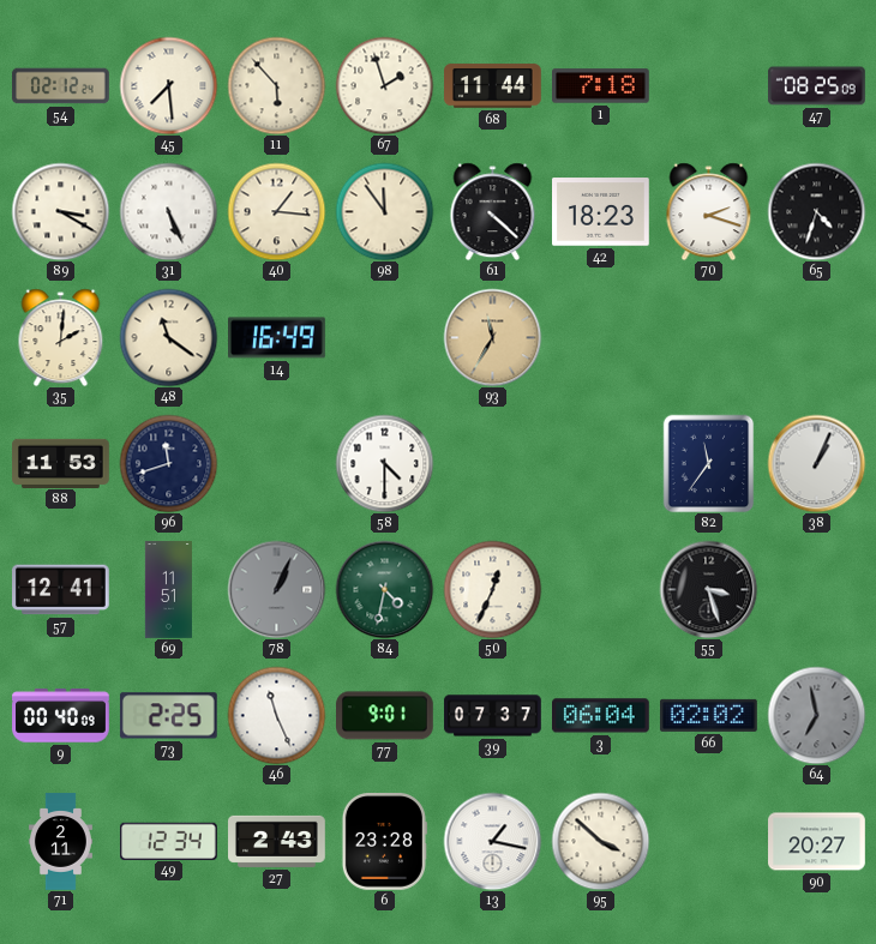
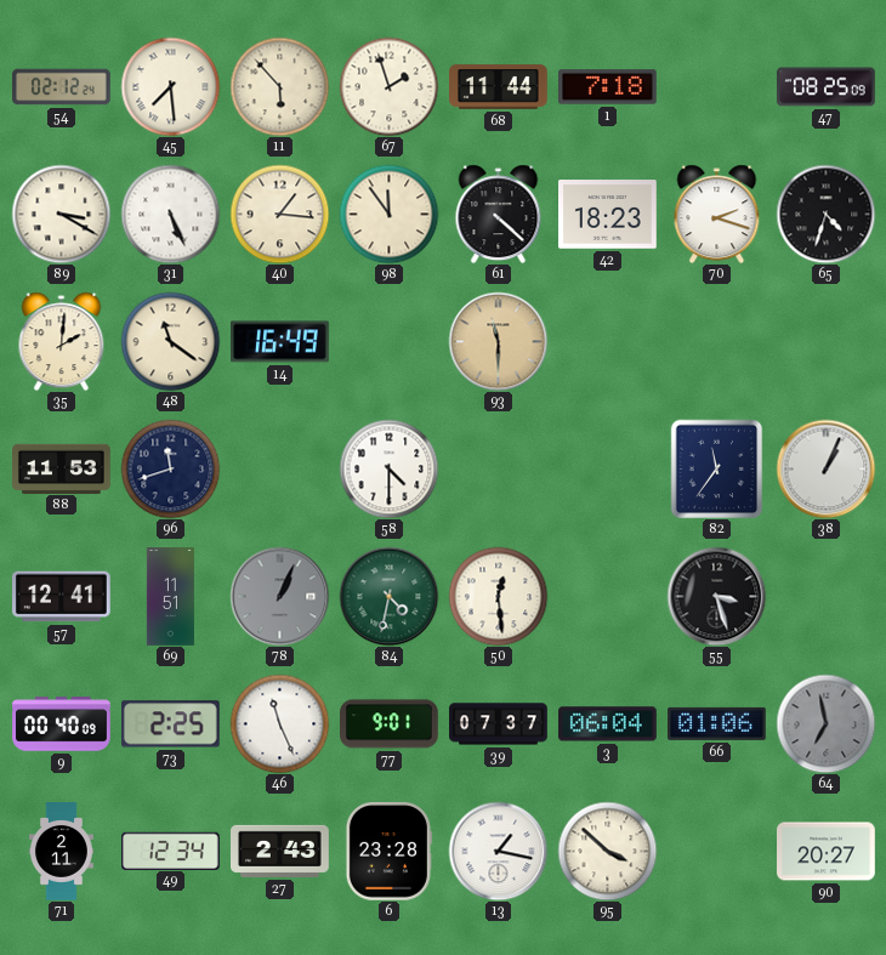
93: 11:35 -> 11:30 (498, 341)
50: 12:34 -> 12:29 (498, 596)
66: 02:02 -> 01:06 (717, 723)
